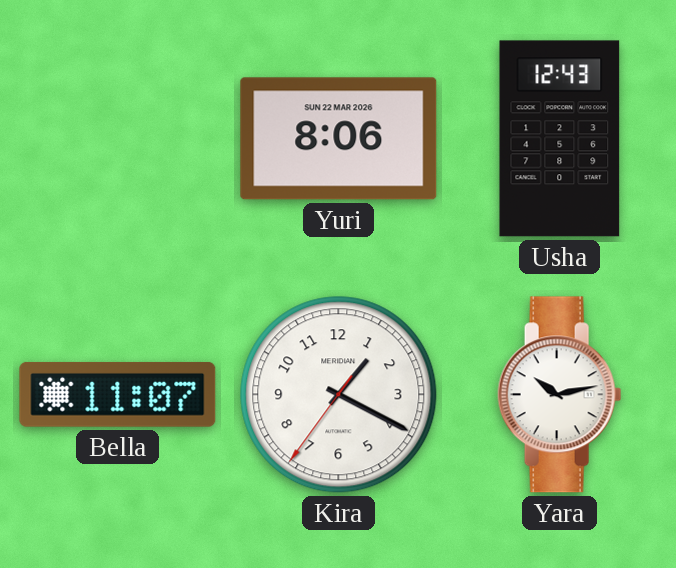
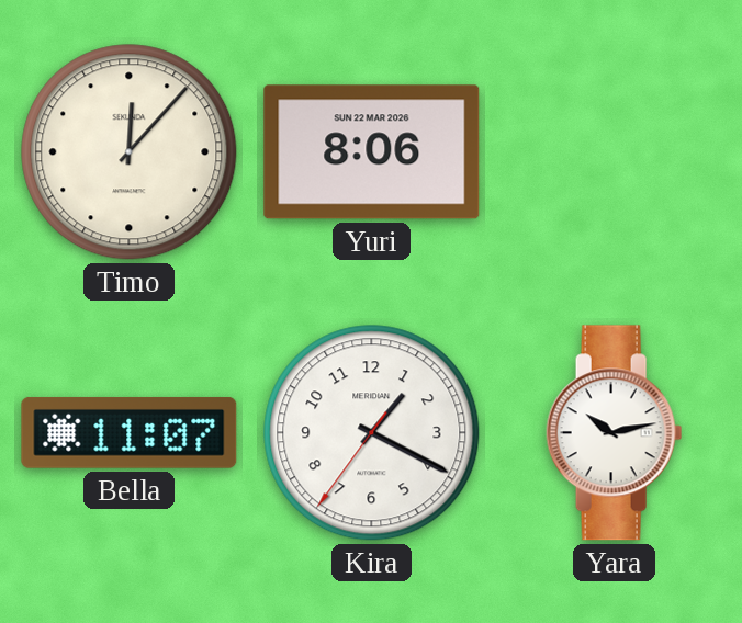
Timo: none -> 12:07 (130, 152)
Usha: 12:43 -> none (560, 139)
